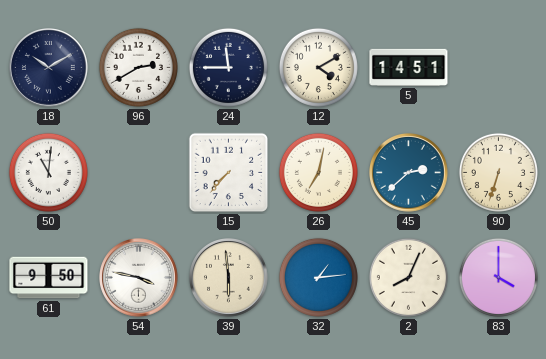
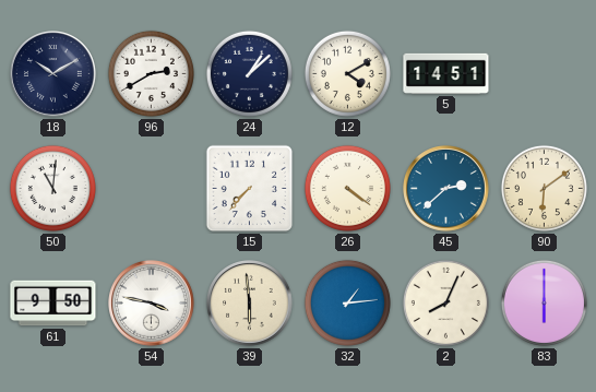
24: 11:45 -> 1:08 (249, 73)
26: 7:02 -> 4:21 (347, 188)
90: 6:33 -> 6:09 (544, 188)
83: 4:00 -> 6:00 (544, 302)
